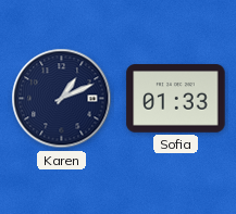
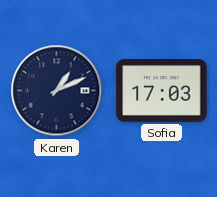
Sofia: 01:33 -> 17:03 (162, 91)
